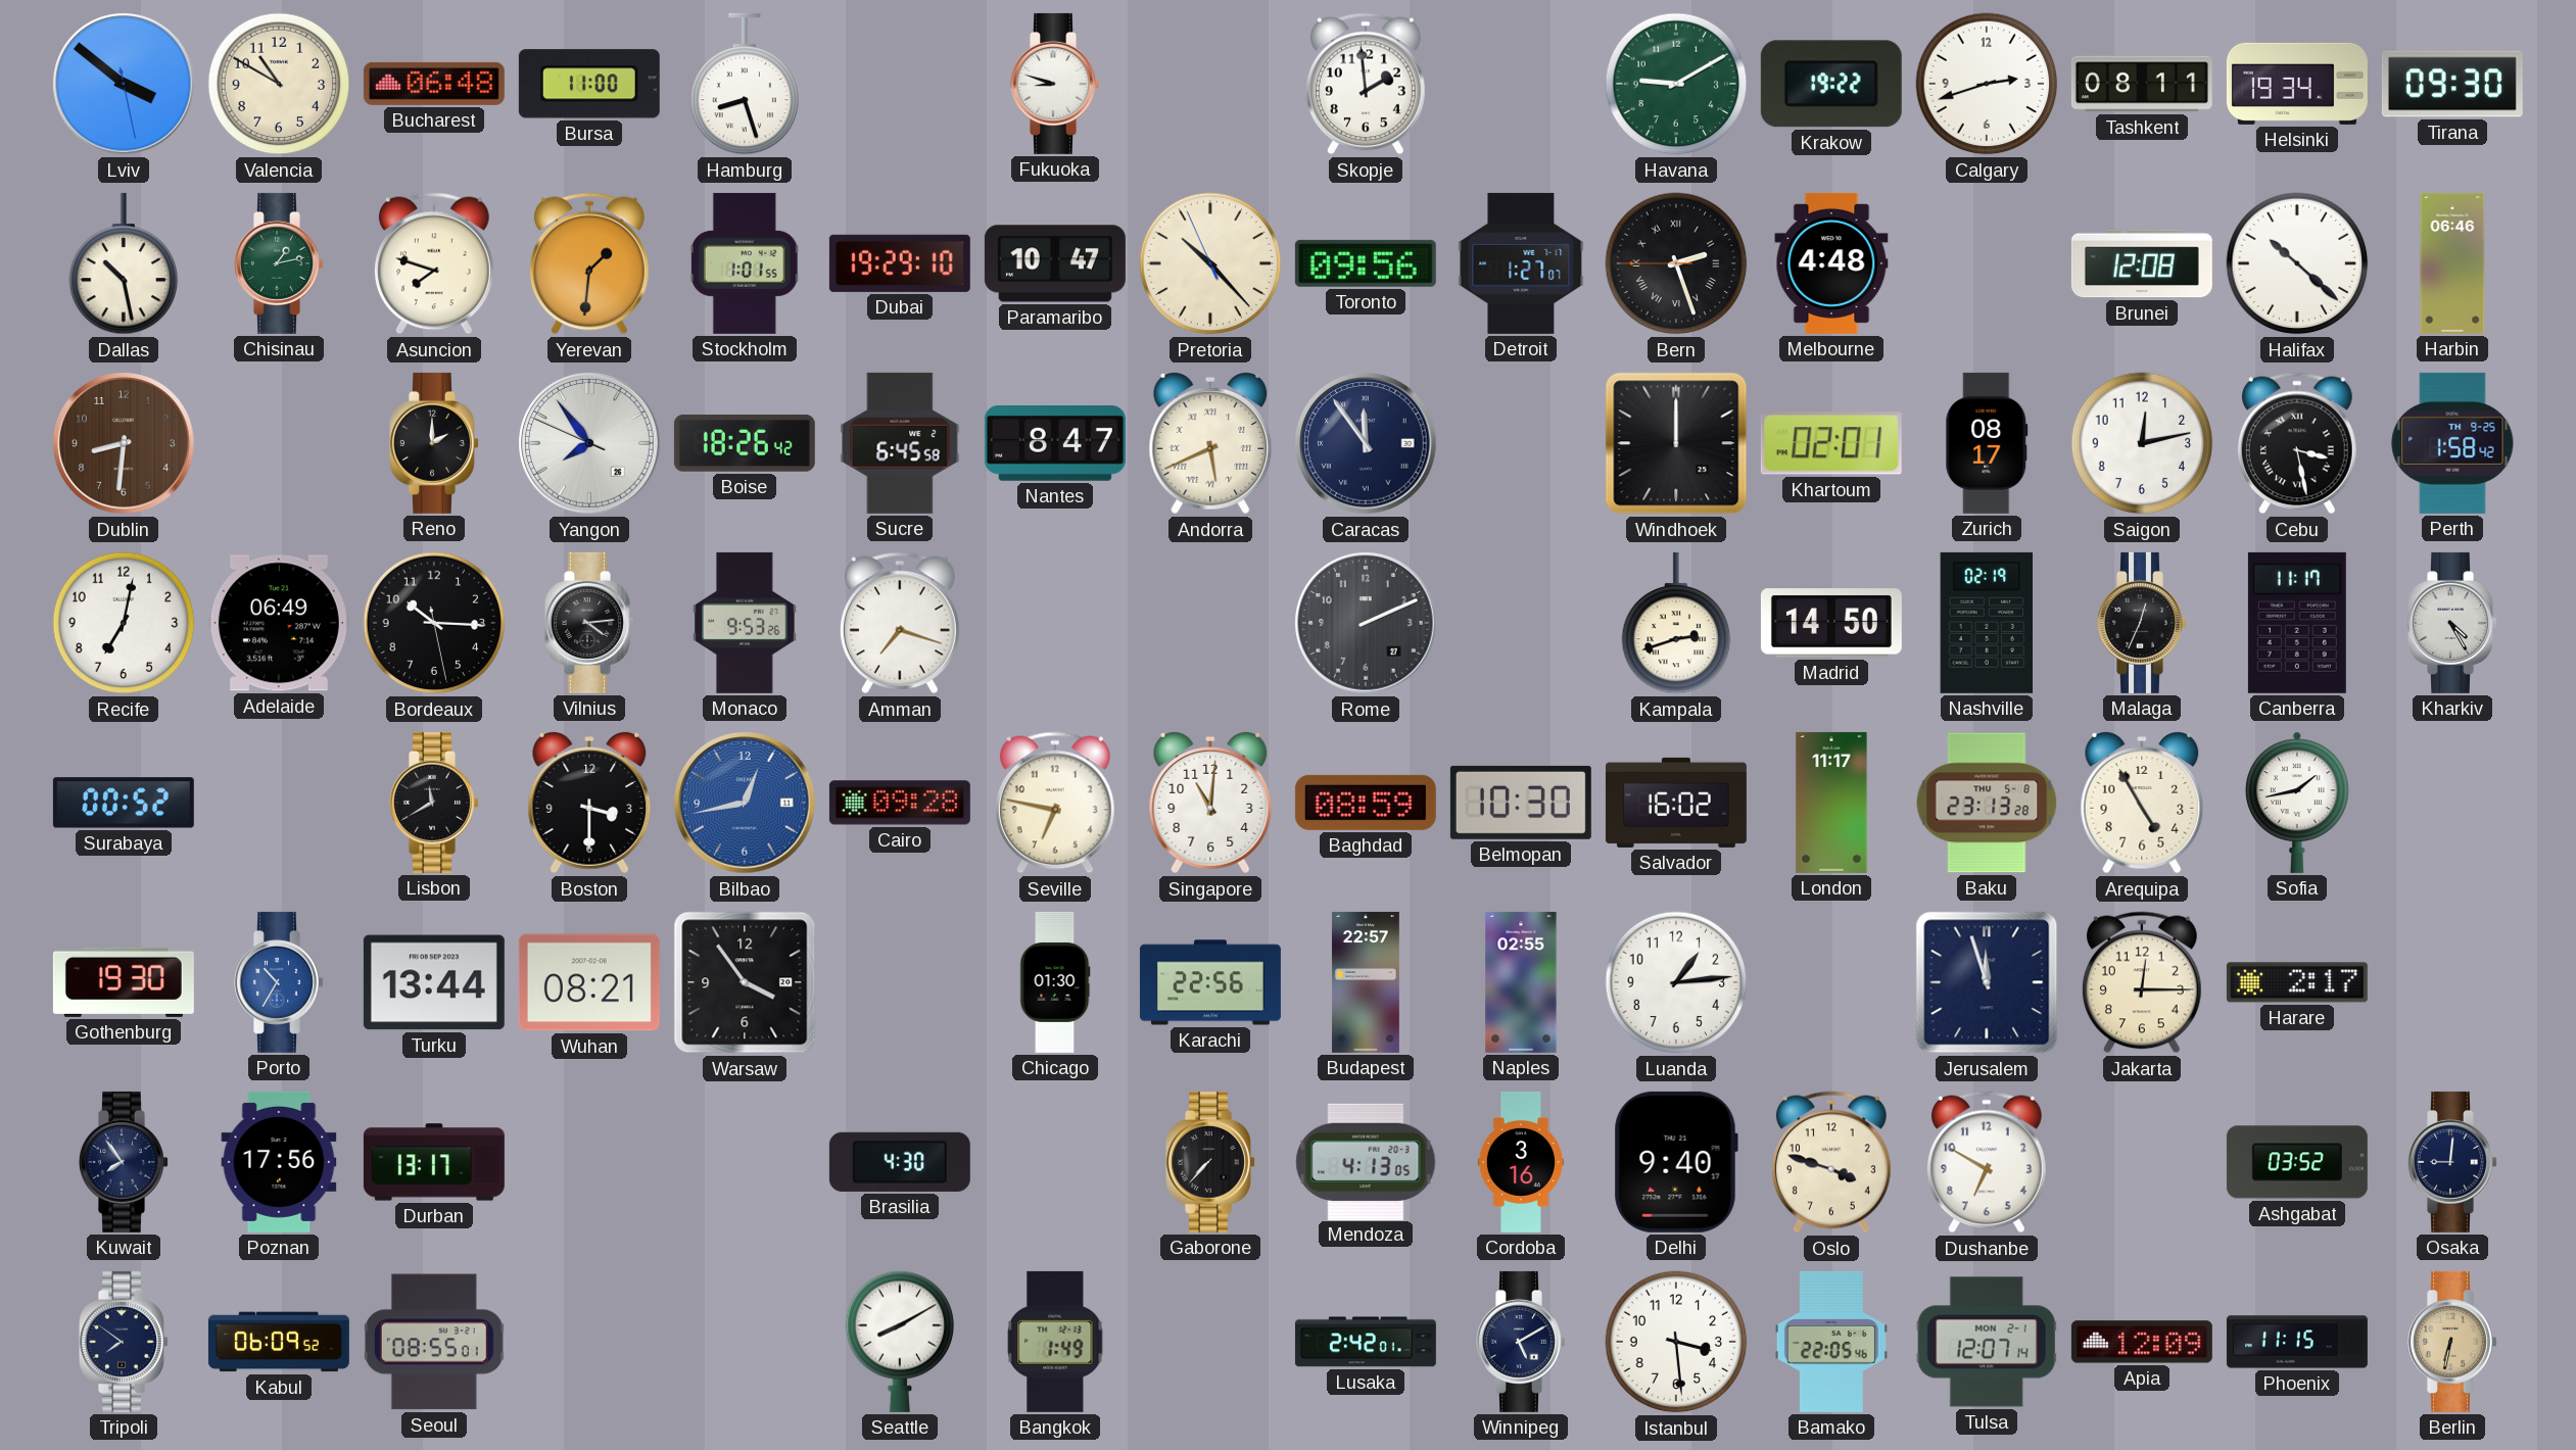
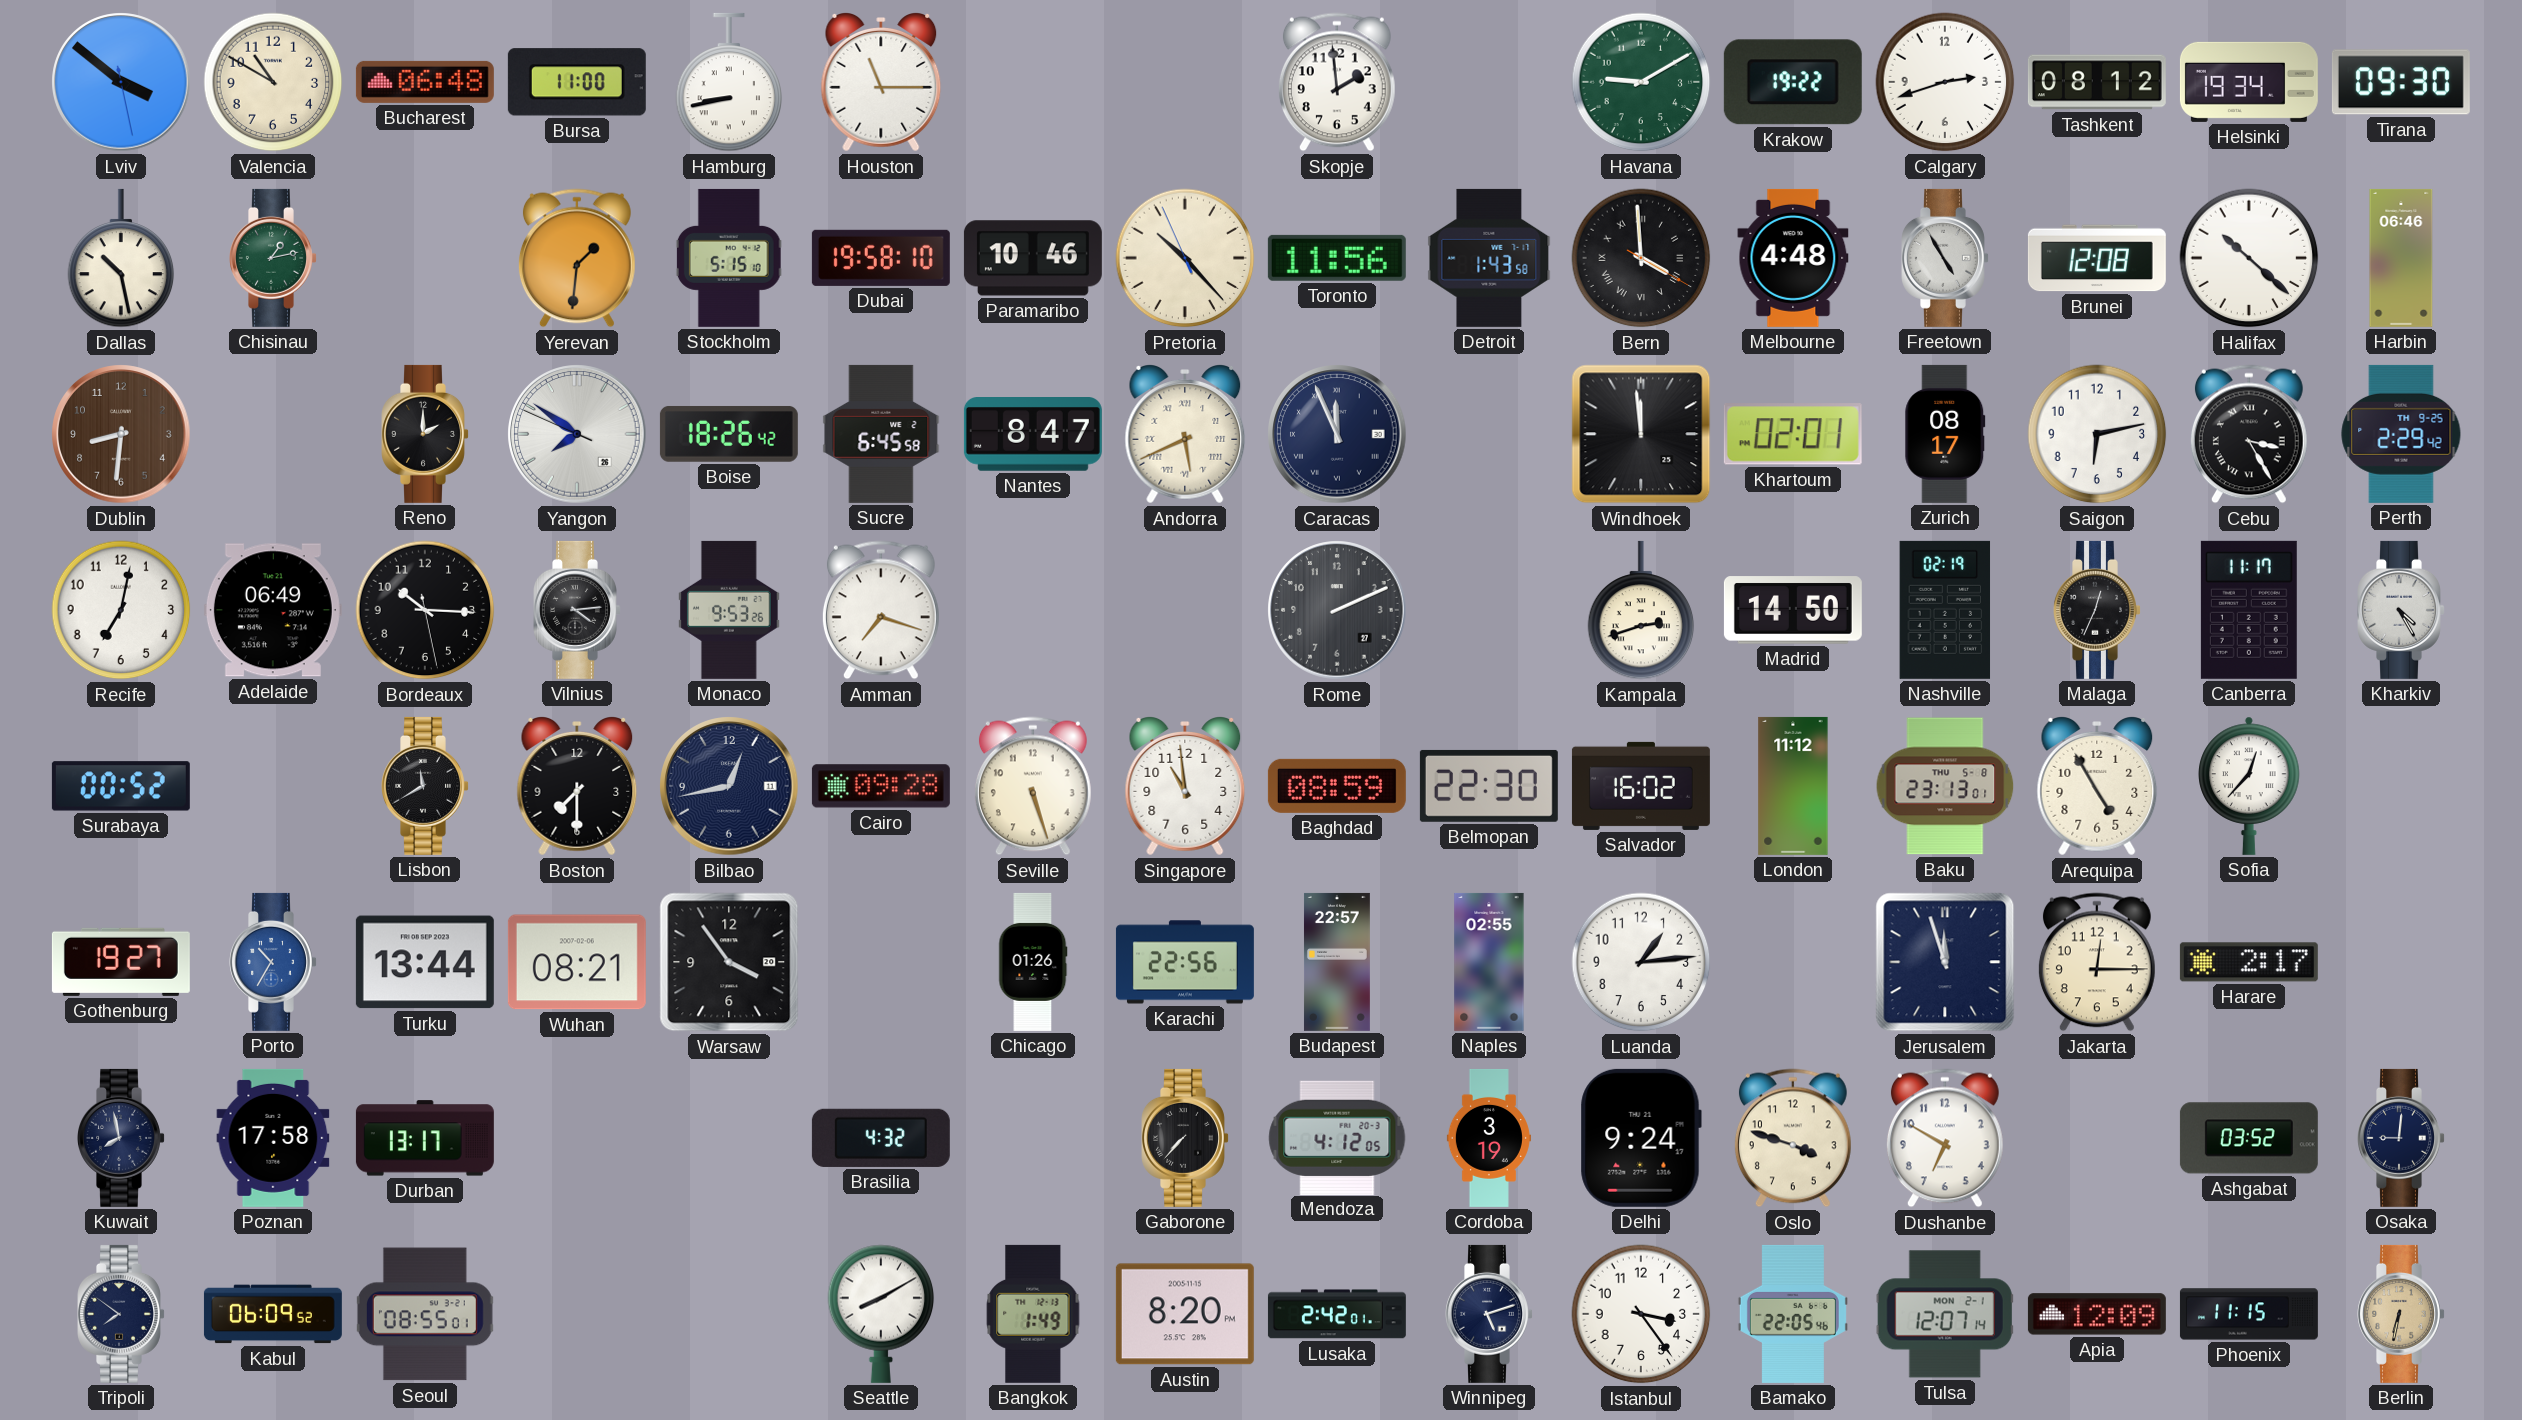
Hamburg: 8:27 -> 8:43 (729, 82)
Houston: none -> 11:15 (881, 83)
Fukuoka: 8:48 -> none (1056, 84)
Tashkent: 08:11 -> 08:12 (2097, 82)
Asuncion: 7:48 -> none (434, 263)
Stockholm: 1:01 -> 5:15 (729, 258)
Dubai: 19:29 -> 19:58 (881, 258)
Paramaribo: 10:47 -> 10:46 (1033, 258)
Toronto: 09:56 -> 11:56 (1337, 258)
Detroit: 1:27 -> 1:43 (1489, 258)
Bern: 2:26 -> 3:59 (1641, 258)
Freetown: none -> 4:55 (1946, 258)
Yangon: 7:53 -> 7:50 (577, 434)
Caracas: 11:54 -> 11:56 (1337, 434)
Windhoek: 12:00 -> 11:59 (1641, 434)
Saigon: 12:13 -> 6:13 (2097, 434)
Cebu: 3:28 -> 3:25 (2249, 434)
Perth: 1:58 -> 2:29 (2401, 434)
Boston: 3:30 -> 7:30 (577, 787)
Bilbao dial: blue -> navy (729, 786)
Seville: 6:47 -> 5:27 (1033, 786)
Singapore: 11:01 -> 10:59 (1185, 787)
Belmopan: 10:30 -> 22:30 (1489, 786)
London: 11:17 -> 11:12 (1793, 786)
Baku: 23:13:28 -> 23:13:01 (1945, 786)
Sofia: 1:43 -> 12:37 (2249, 786)
Gothenburg: 19:30 -> 19:27 (121, 962)
Chicago: 01:30 -> 01:26 (1033, 962)
Kuwait: 7:54 -> 7:58 (122, 1138)
Poznan: 17:56 -> 17:58 (273, 1138)
Brasilia: 4:30 -> 4:32 (881, 1138)
Mendoza: 4:13 -> 4:12 (1337, 1137)
Cordoba: 3:16 -> 3:19 (1489, 1138)
Delhi: 9:40 -> 9:24 (1641, 1138)
Austin: none -> 8:20 (1185, 1314)
Winnipeg: 5:10 -> 5:12 (1490, 1314)
Istanbul: 3:29 -> 3:24 (1641, 1314)
